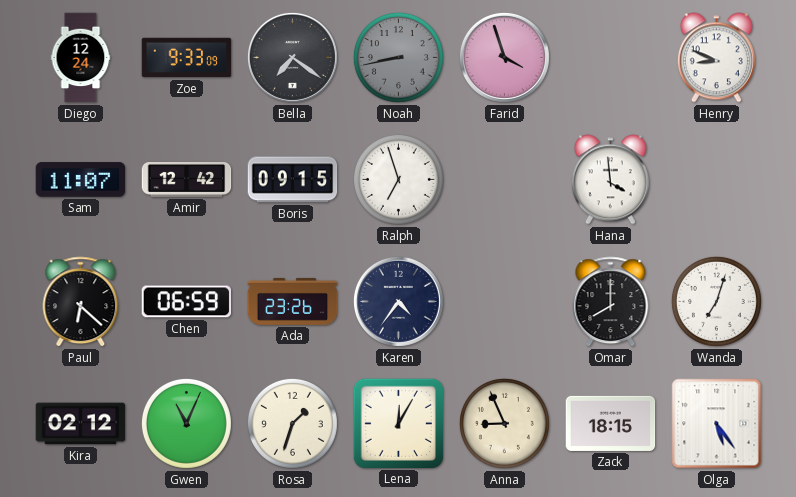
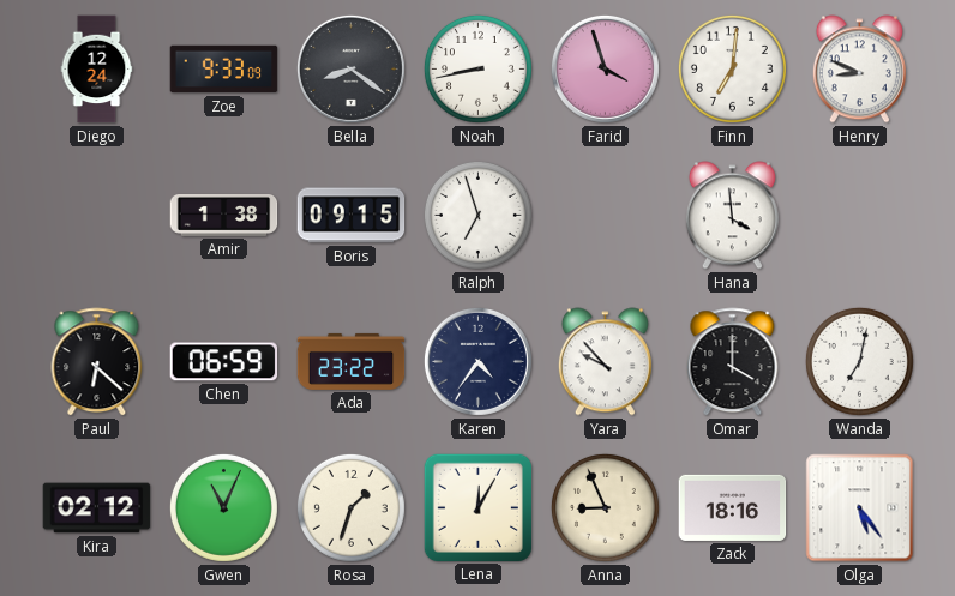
Bella: 7:21 -> 8:21 (350, 68)
Noah dial: grey -> white (477, 68)
Finn: none -> 7:01 (732, 68)
Sam: 11:07 -> none (81, 180)
Amir: 12:42 -> 1:38 (224, 216)
Ada: 23:26 -> 23:22 (352, 361)
Yara: none -> 9:53 (605, 362)
Omar: 8:00 -> 4:00 (733, 362)
Wanda: 7:03 -> 7:02 (859, 361)
Zack: 18:15 -> 18:16 (733, 507)
